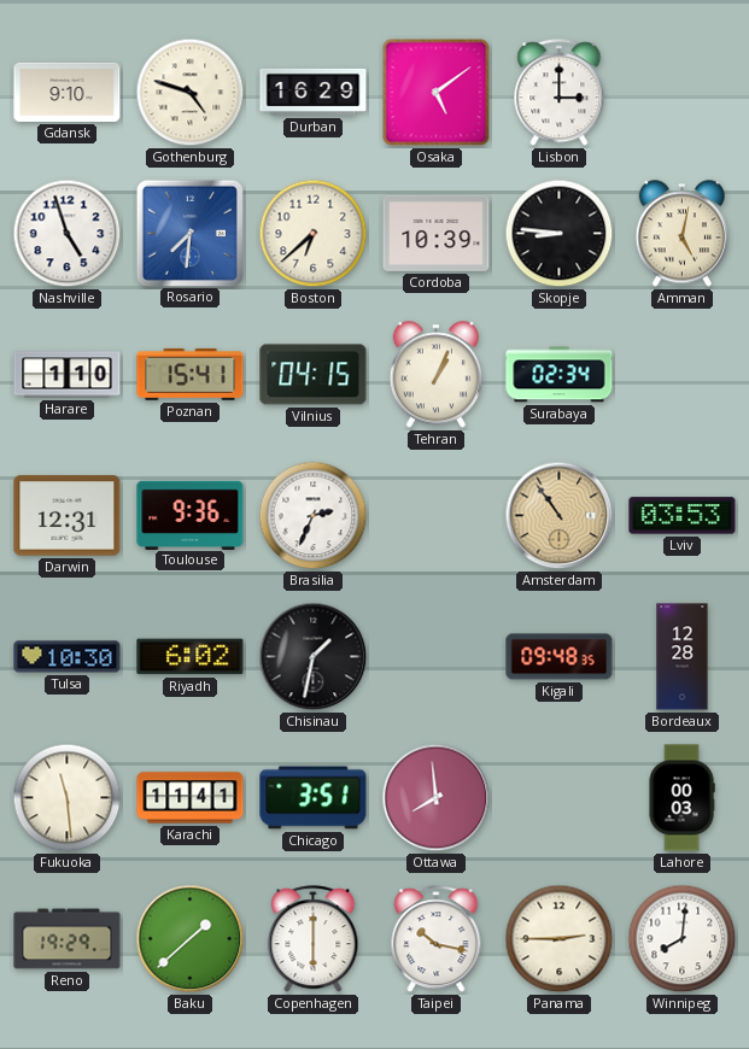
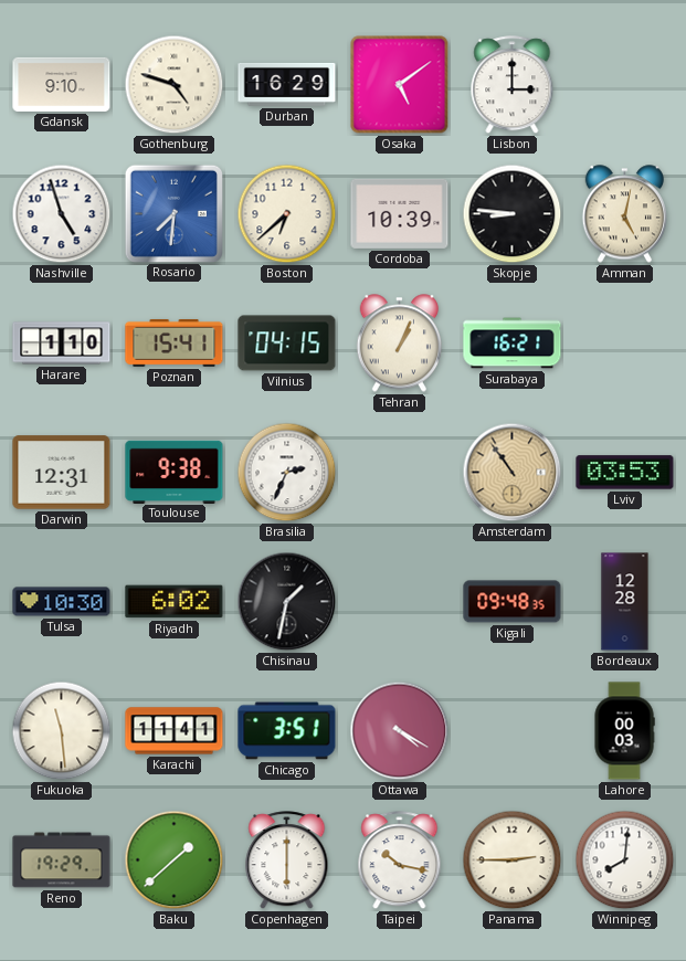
Surabaya: 02:34 -> 16:21 (513, 344)
Toulouse: 9:36 -> 9:38 (175, 472)
Ottawa: 7:59 -> 4:20 (400, 731)
